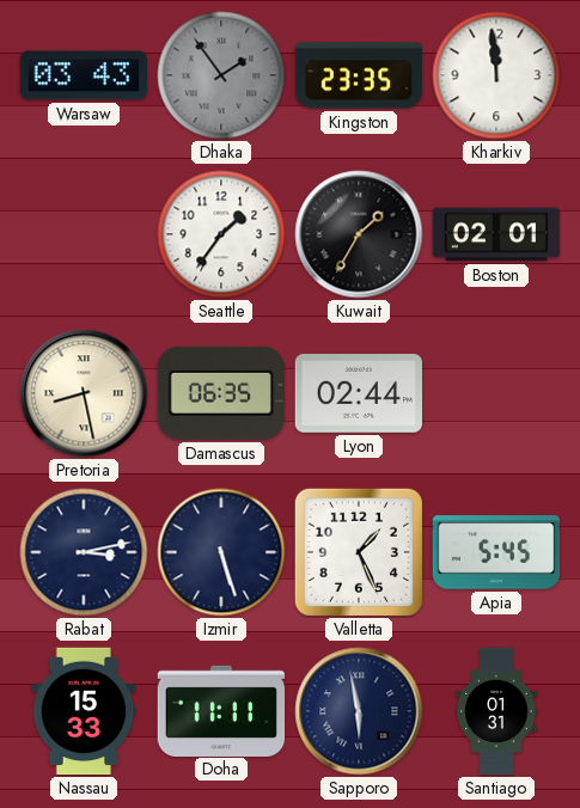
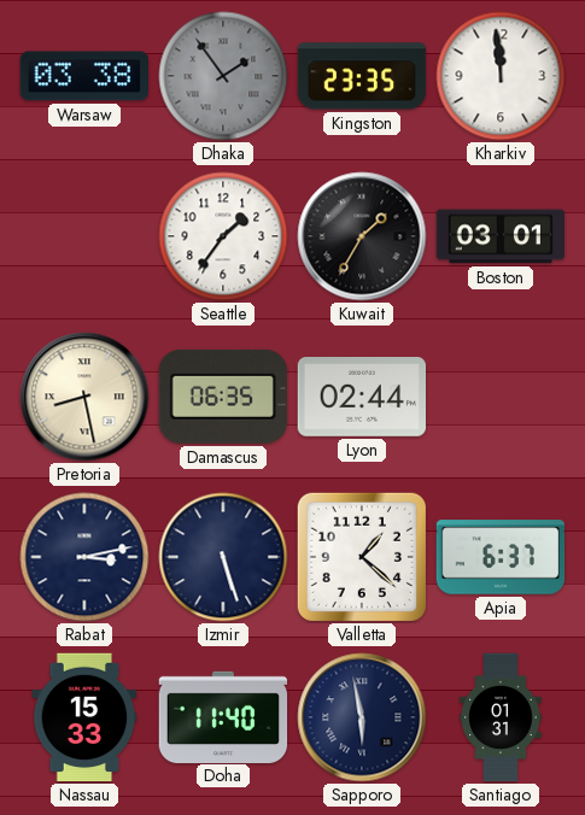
Warsaw: 03:43 -> 03:38 (83, 76)
Boston: 02:01 -> 03:01 (501, 236)
Valletta: 1:26 -> 1:22 (362, 557)
Apia: 5:45 -> 6:37 (501, 557)
Doha: 11:11 -> 11:40 (223, 716)
